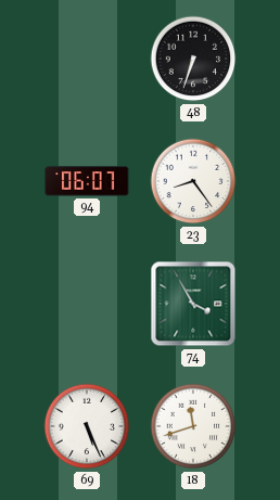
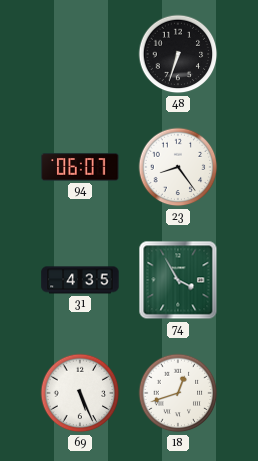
31: none -> 4:35 (80, 280)
18: 11:42 -> 12:42 (178, 393)
